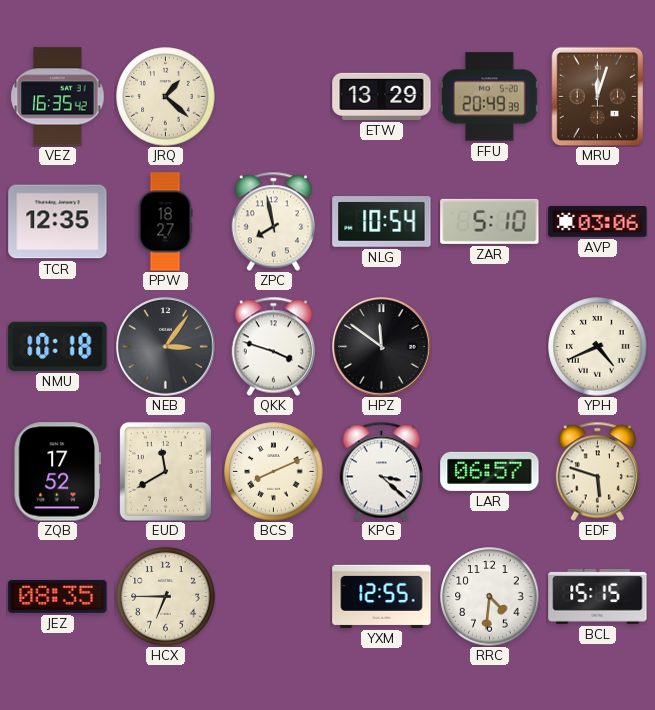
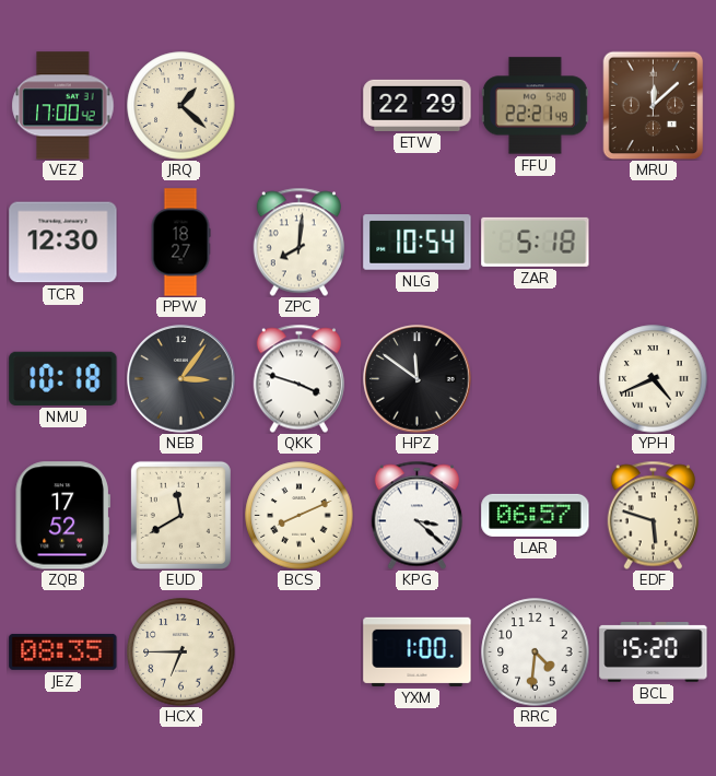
VEZ: 16:35 -> 17:00 (63, 106)
ETW: 13:29 -> 22:29 (418, 105)
FFU: 20:49 -> 22:21 (535, 106)
MRU: 12:03 -> 12:08 (654, 105)
TCR: 12:35 -> 12:30 (63, 243)
ZPC: 7:58 -> 8:01 (298, 242)
ZAR: 5:10 -> 5:18 (536, 242)
AVP: 03:06 -> none (598, 222)
YXM: 12:55 -> 1:00 (418, 651)
BCL: 15:15 -> 15:20 (654, 652)
